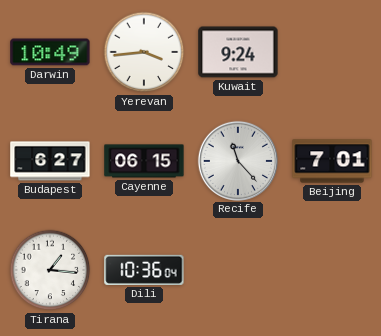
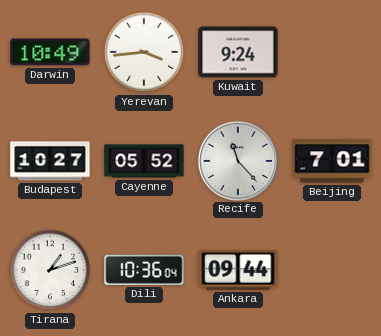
Budapest: 6:27 -> 10:27 (50, 161)
Cayenne: 06:15 -> 05:52 (144, 161)
Tirana: 1:16 -> 1:12 (50, 270)
Ankara: none -> 09:44 (238, 271)
